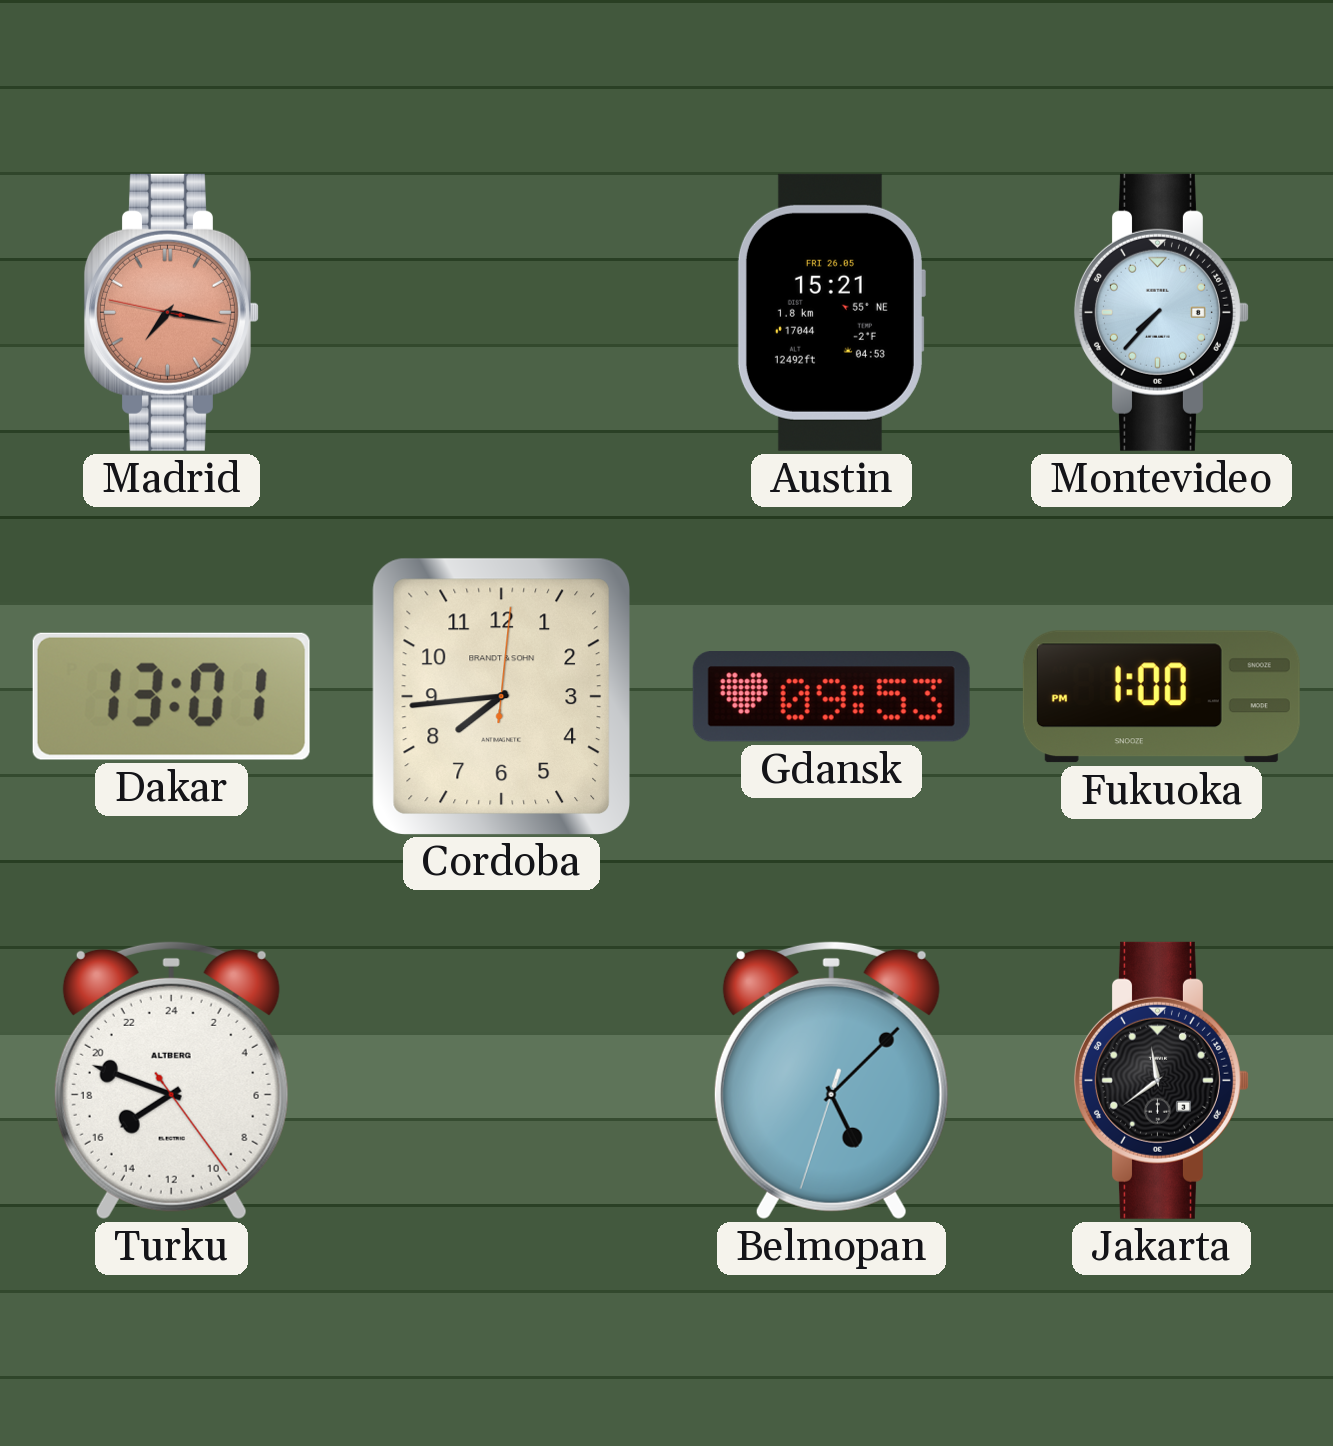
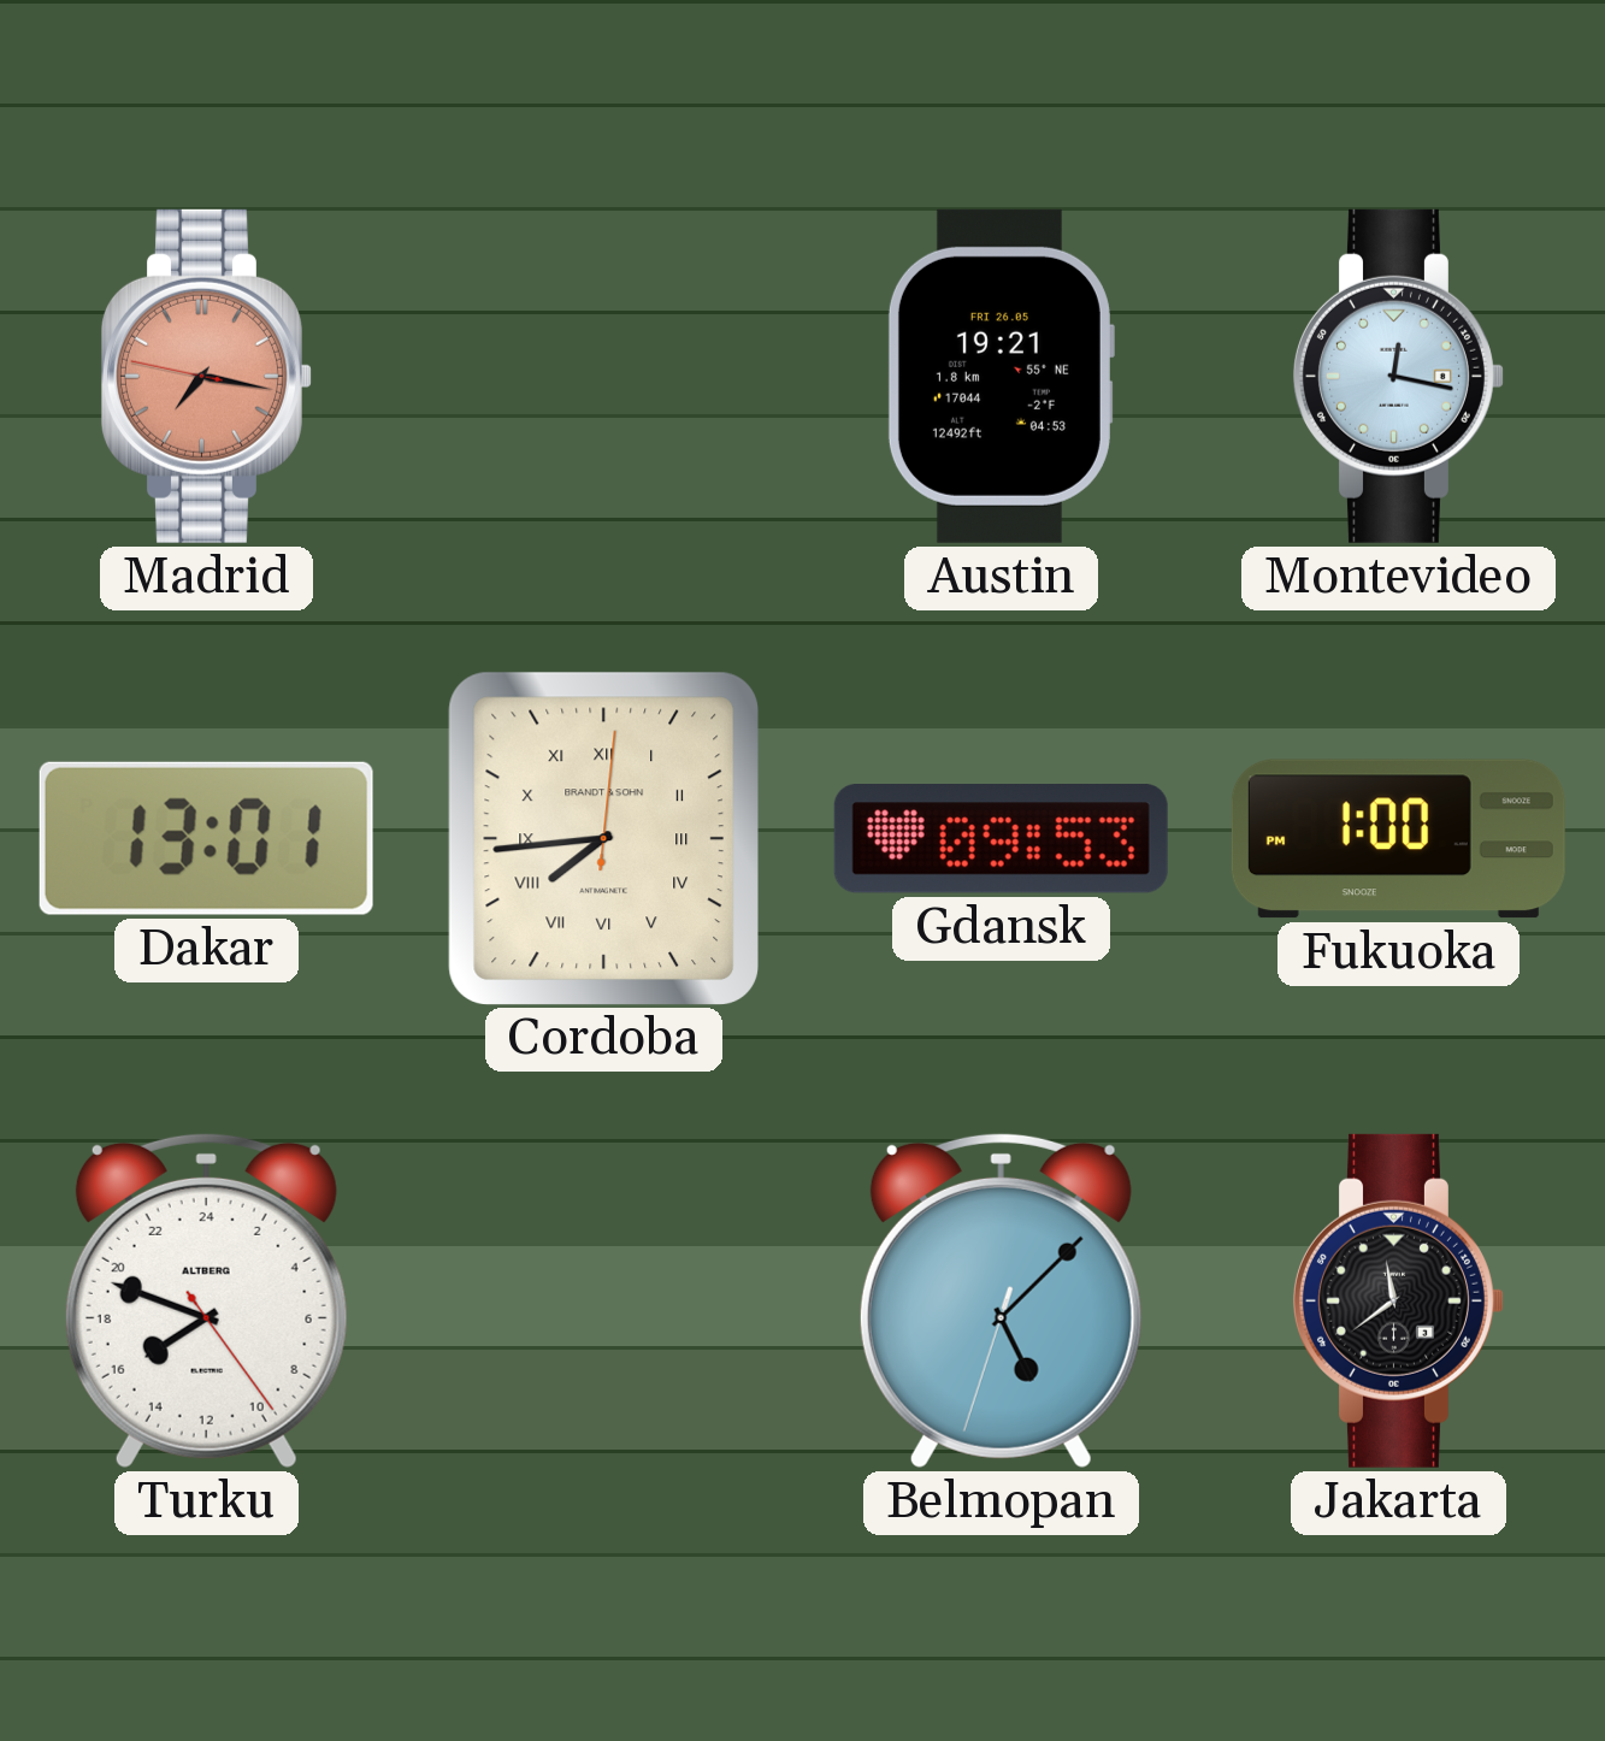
Austin: 15:21 -> 19:21 (1001, 376)
Montevideo: 7:37 -> 12:17 (1398, 376)
Cordoba numerals: Arabic -> Roman (603, 838)
